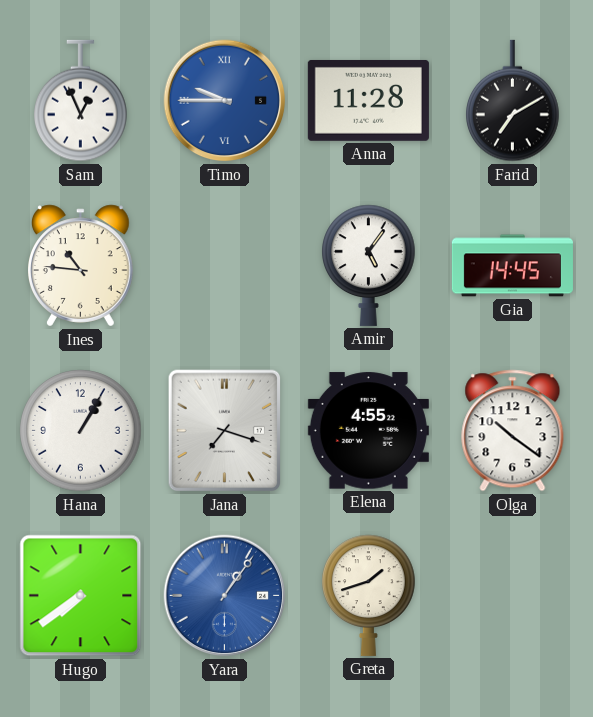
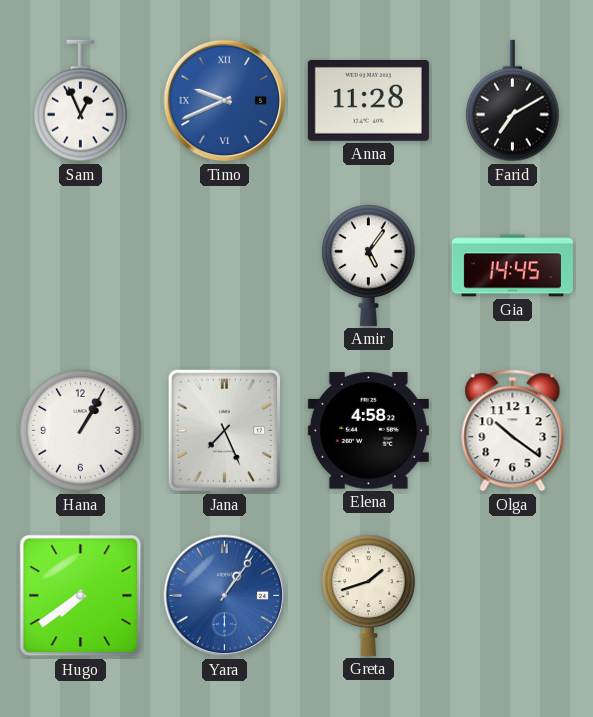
Timo: 9:45 -> 9:41 (225, 101)
Ines: 10:46 -> none (81, 266)
Jana: 7:18 -> 7:26 (225, 431)
Elena: 4:55 -> 4:58 (368, 431)
